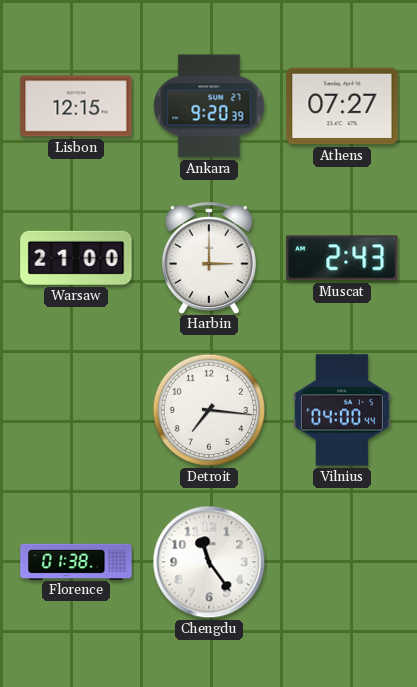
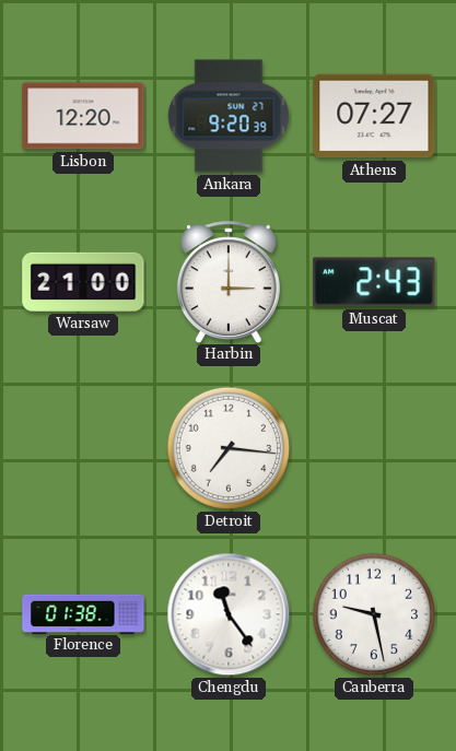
Lisbon: 12:15 -> 12:20 (83, 116)
Vilnius: 04:00 -> none (342, 410)
Canberra: none -> 9:28 (374, 614)
